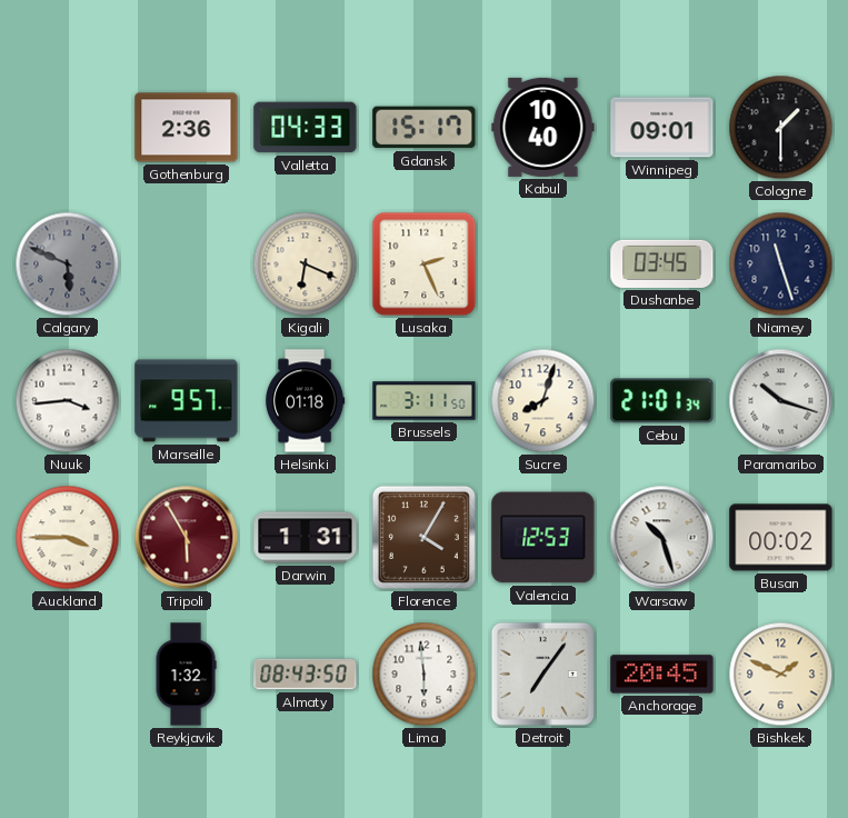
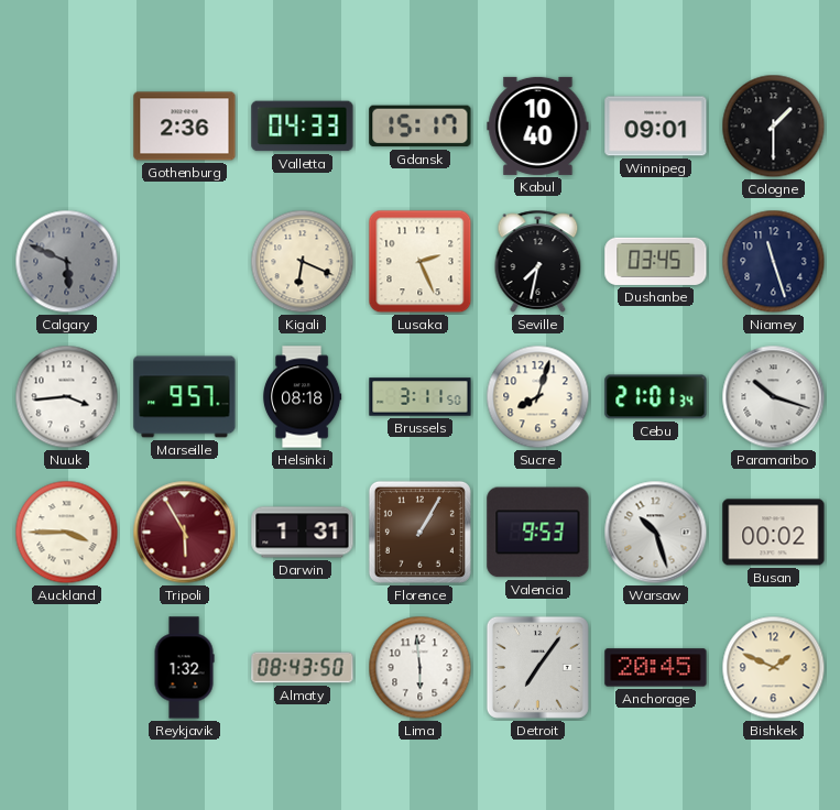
Seville: none -> 7:32 (538, 261)
Helsinki: 01:18 -> 08:18 (303, 397)
Florence: 4:05 -> 1:05 (419, 532)
Valencia: 12:53 -> 9:53 (538, 533)
